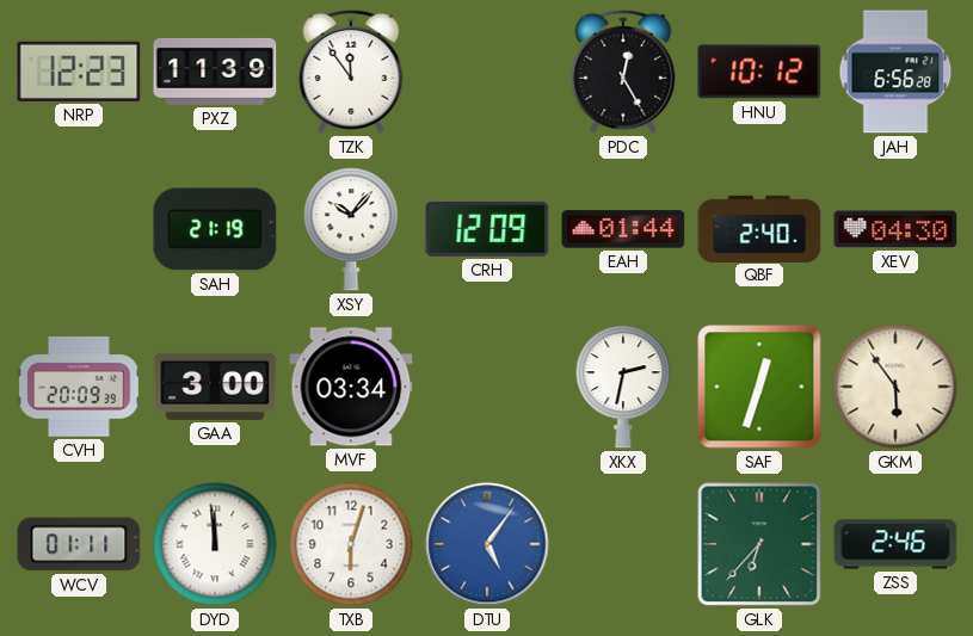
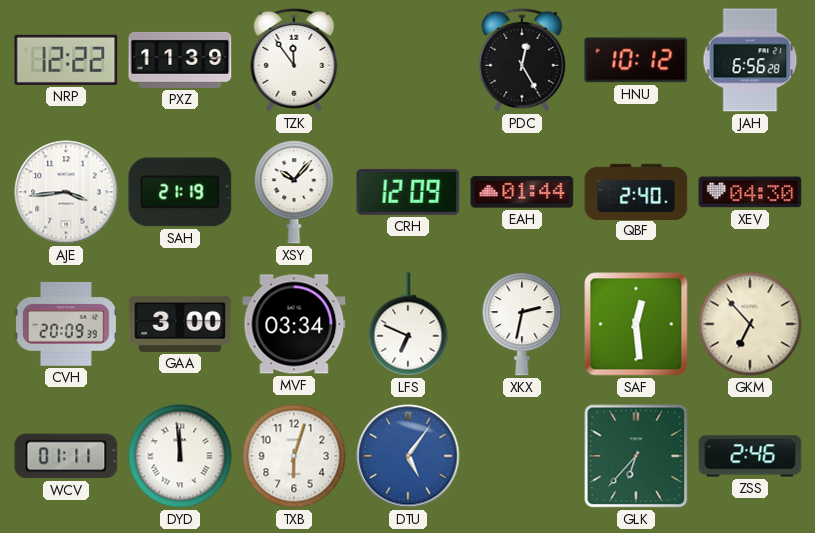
NRP: 12:23 -> 12:22 (66, 60)
AJE: none -> 3:44 (66, 192)
LFS: none -> 6:49 (408, 324)
SAF: 12:33 -> 12:29 (636, 324)
GKM: 5:54 -> 6:53 (750, 324)
